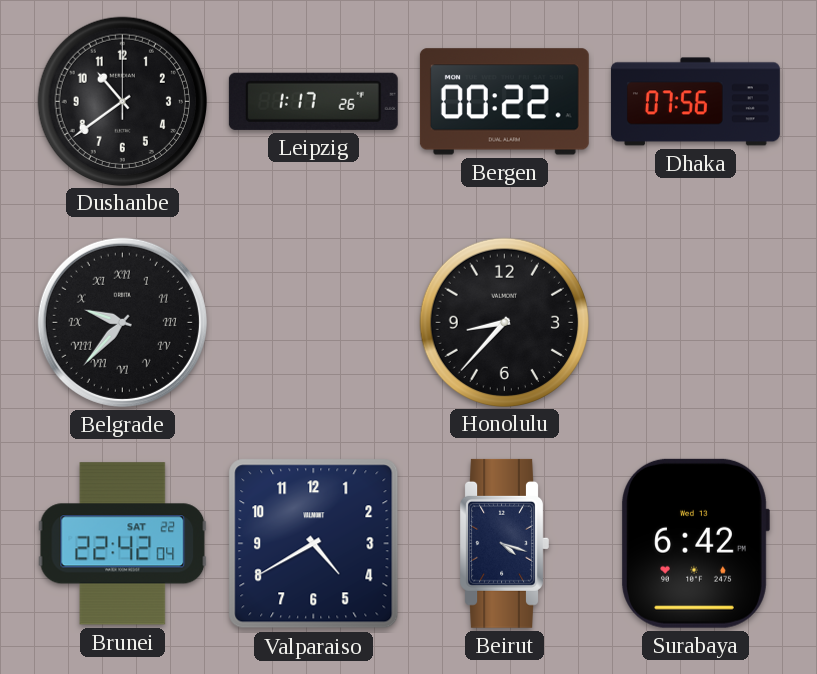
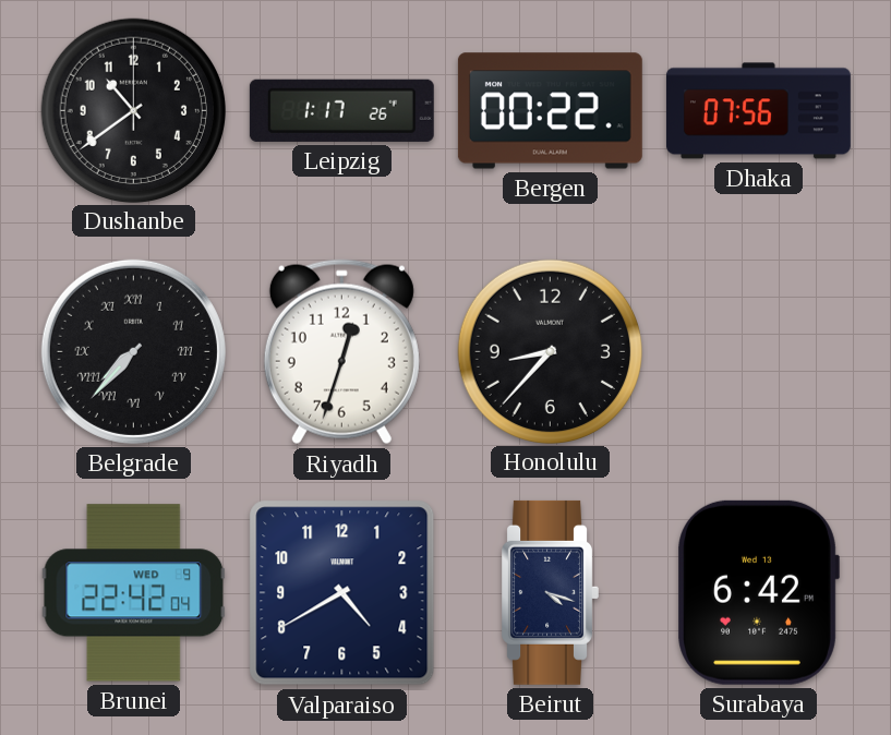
Belgrade: 9:37 -> 7:37 (133, 351)
Riyadh: none -> 12:33 (341, 352)
Brunei date: SAT 22 -> WED 9 (134, 593)
